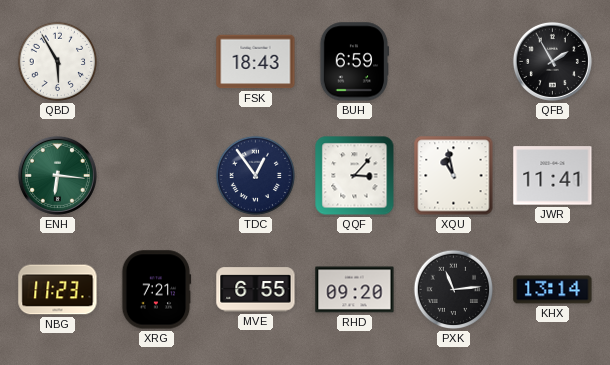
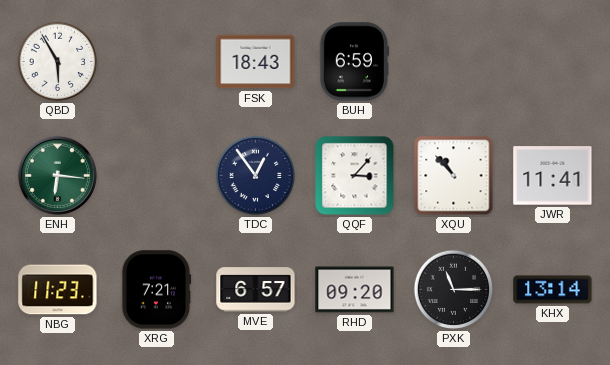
QFB: 1:55 -> none (552, 61)
XQU: 10:58 -> 10:53 (454, 176)
MVE: 6:55 -> 6:57 (256, 290)
PXK: 11:14 -> 11:15 (454, 290)
